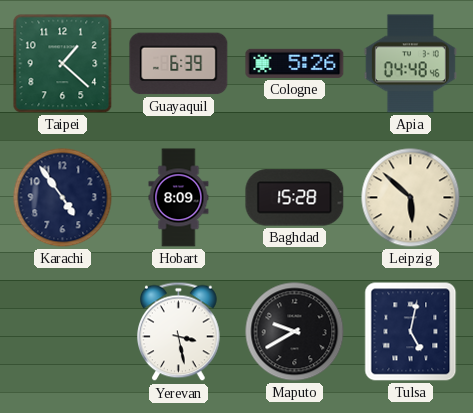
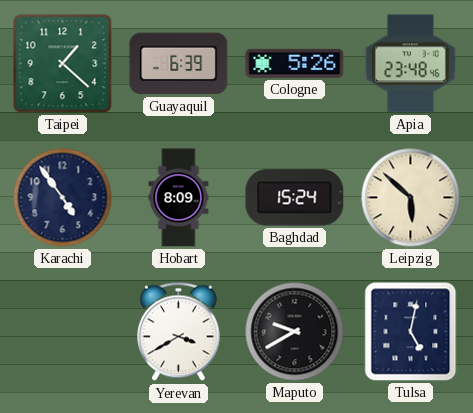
Apia: 04:48 -> 23:48 (410, 64)
Baghdad: 15:28 -> 15:24 (295, 198)
Yerevan: 3:28 -> 3:40 (179, 332)
